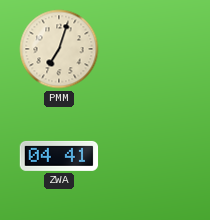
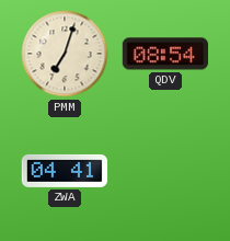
QDV: none -> 08:54 (164, 54)
